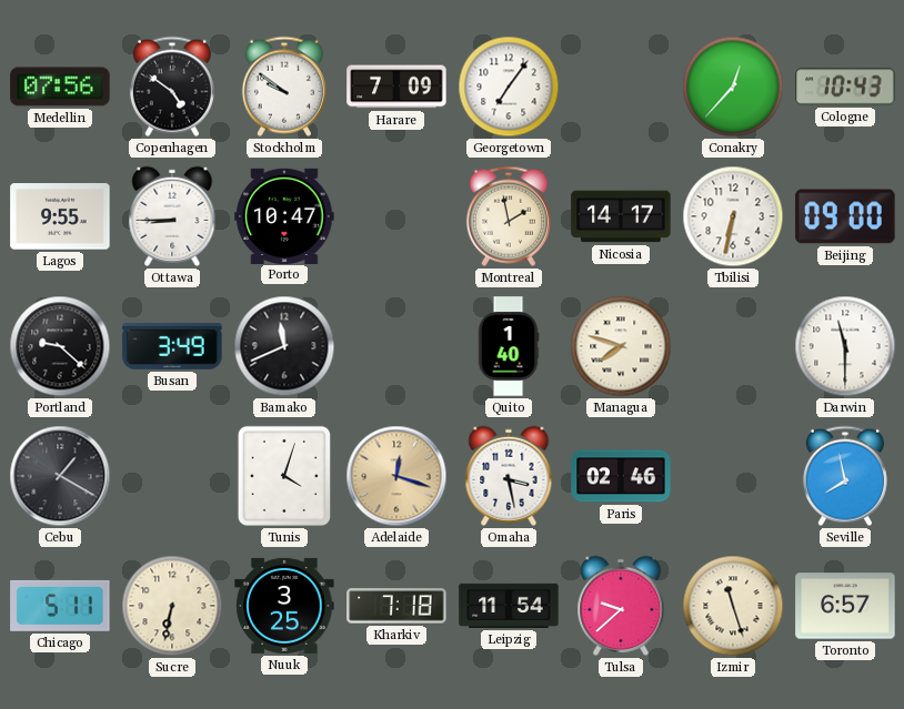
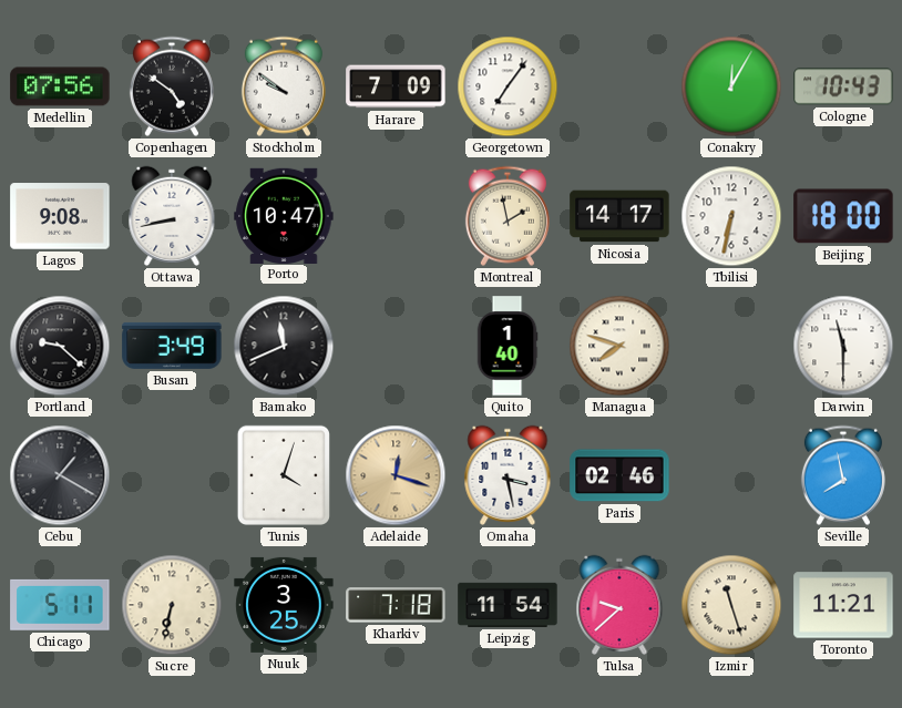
Conakry: 12:37 -> 12:05 (731, 86)
Lagos: 9:55 -> 9:08 (60, 216)
Ottawa: 8:45 -> 8:43 (172, 216)
Beijing: 09:00 -> 18:00 (843, 216)
Toronto: 6:57 -> 11:21 (843, 605)
